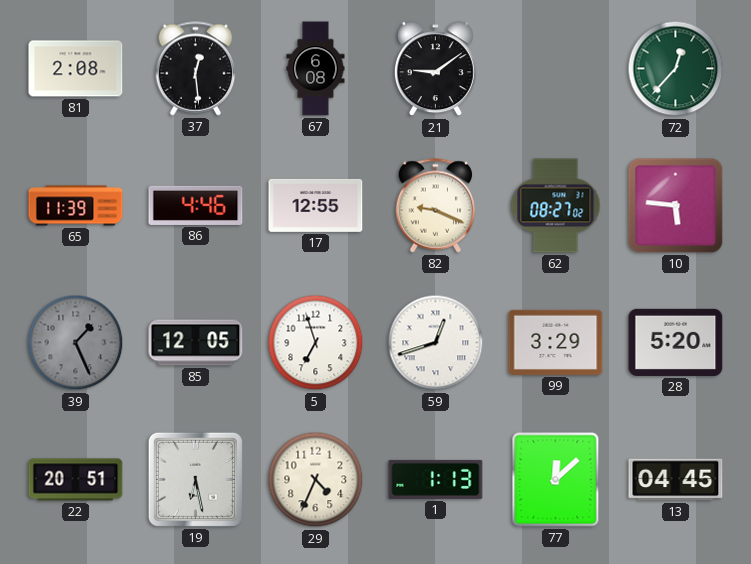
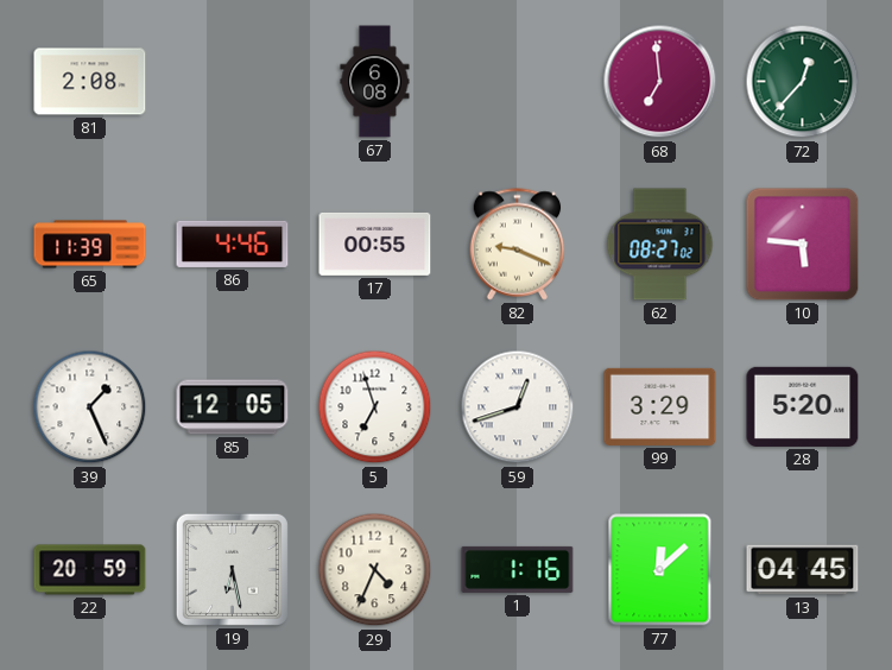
37: 12:29 -> none (196, 69)
21: 9:09 -> none (435, 69)
68: none -> 6:59 (660, 82)
17: 12:55 -> 00:55 (375, 244)
39 dial: grey -> white (90, 407)
22: 20:51 -> 20:59 (90, 570)
1: 1:13 -> 1:16 (518, 569)
